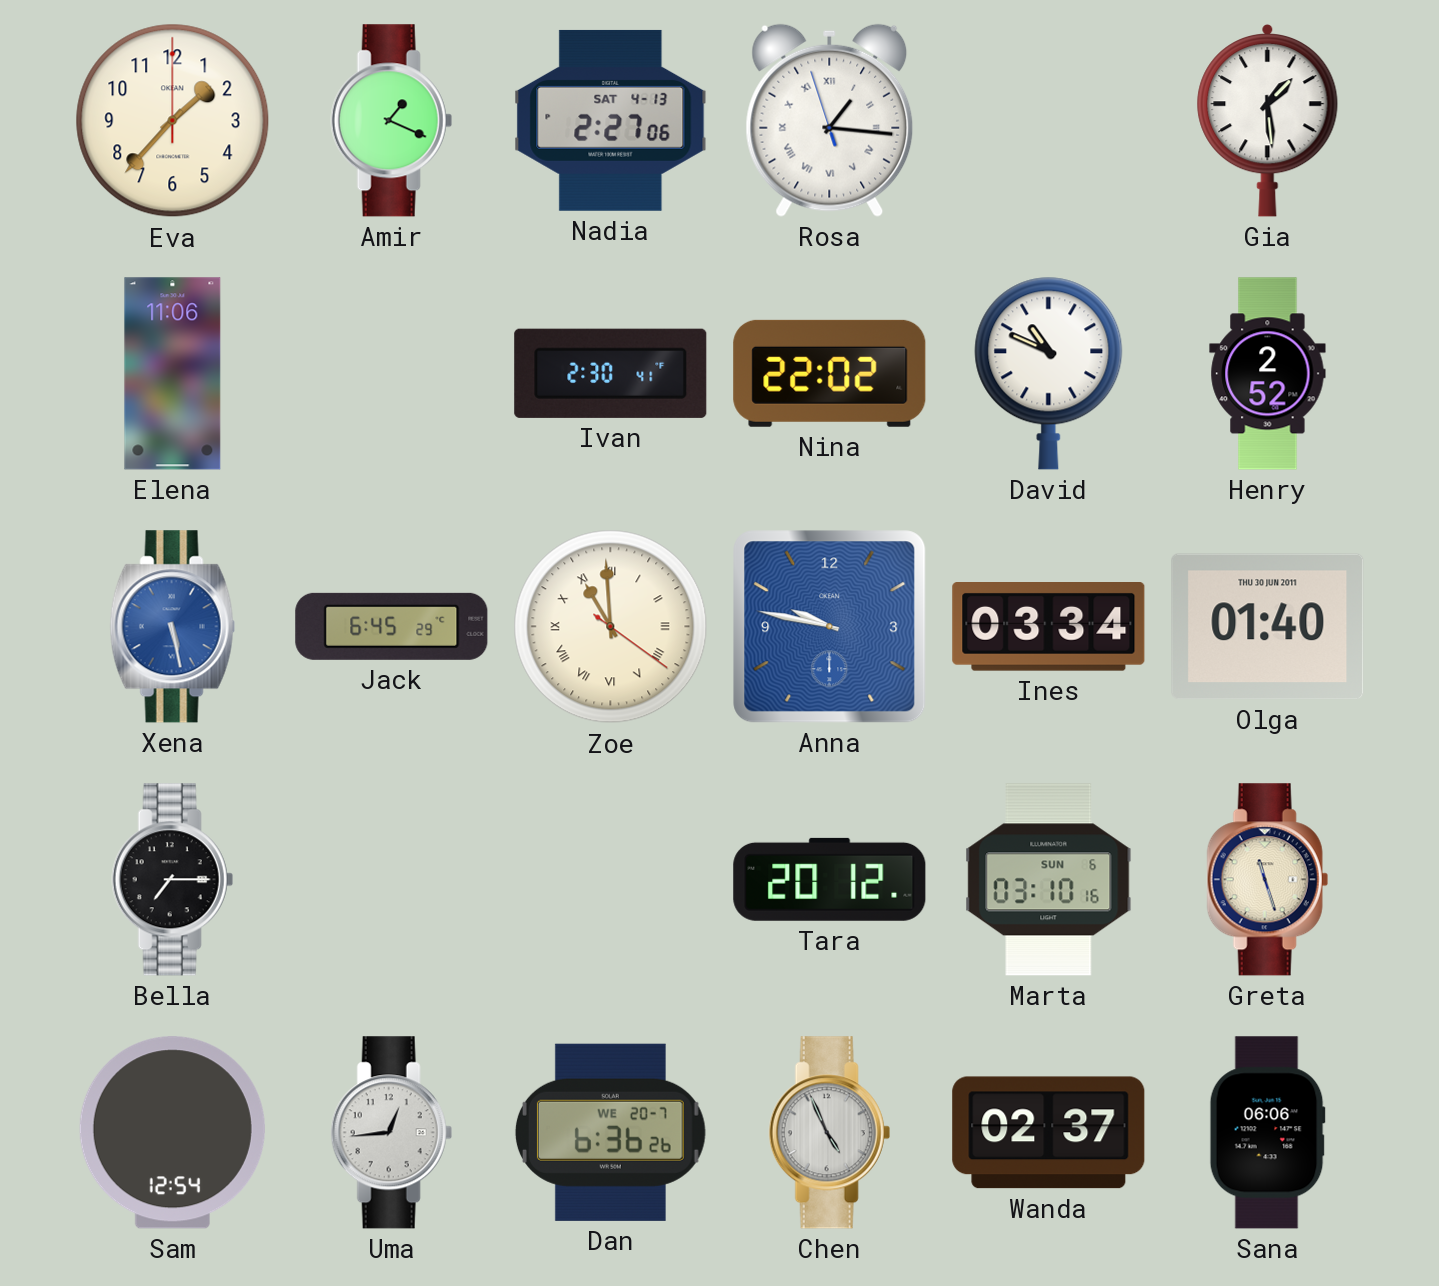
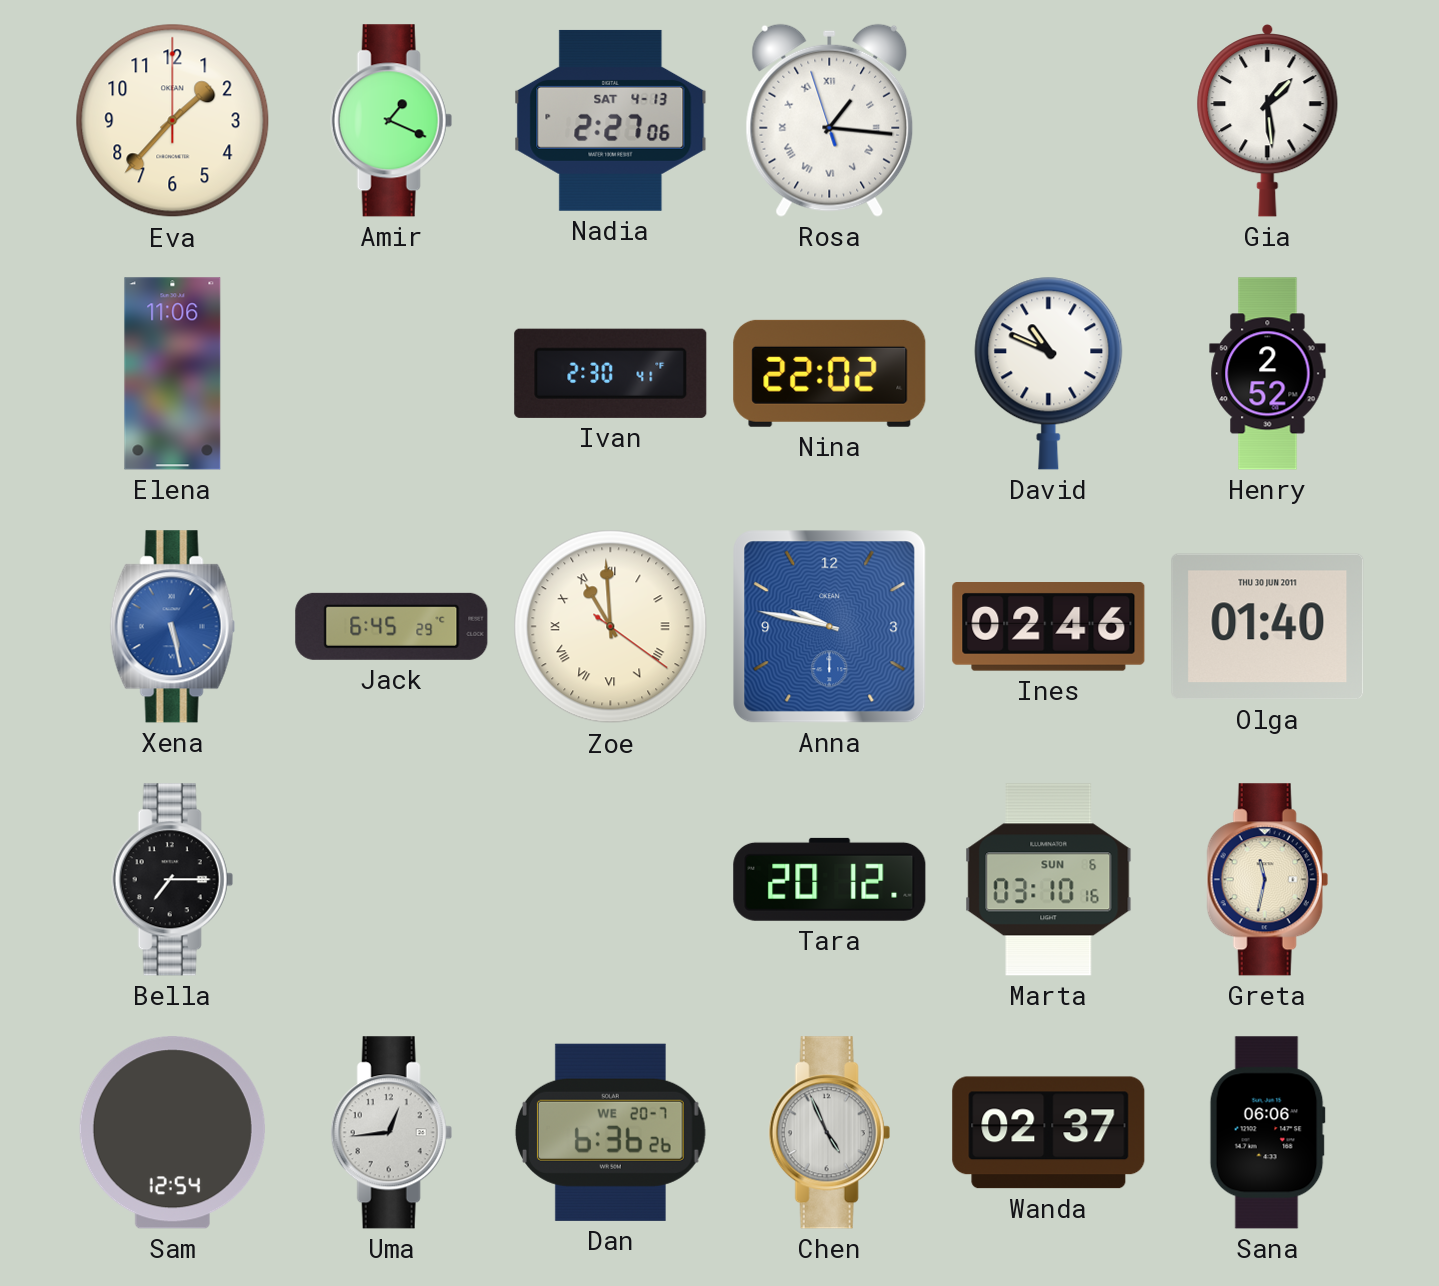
Ines: 03:34 -> 02:46 (1049, 627)
Greta: 11:27 -> 11:32 (1267, 880)
